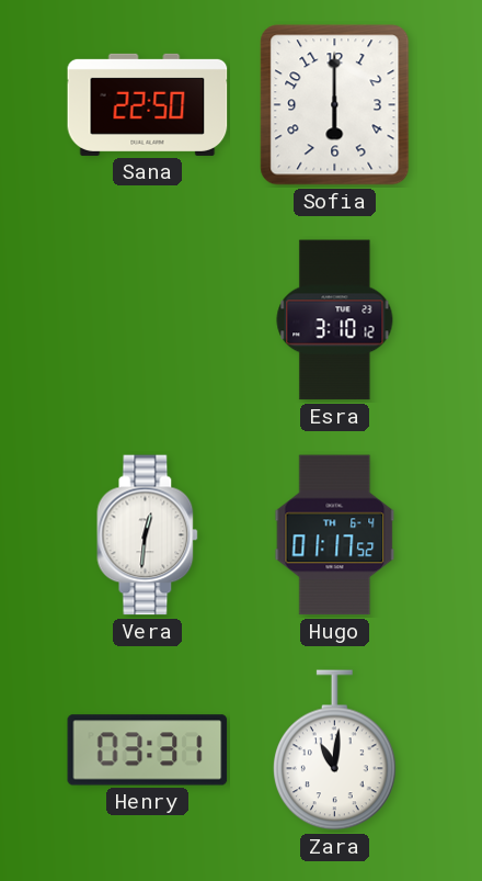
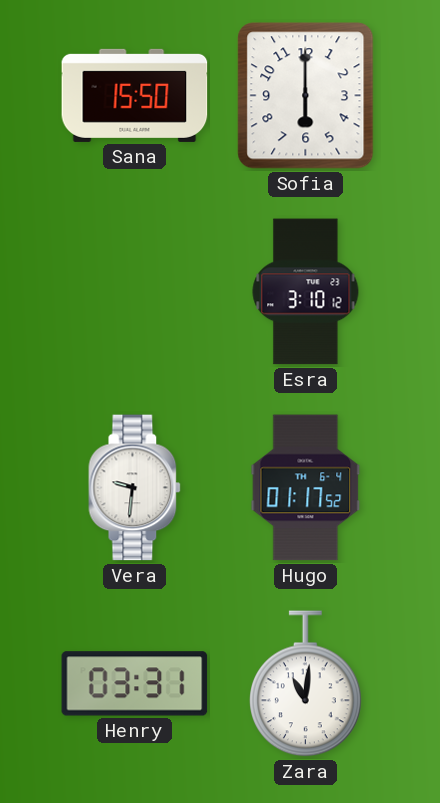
Sana: 22:50 -> 15:50 (135, 95)
Vera: 12:31 -> 9:31 (135, 488)
